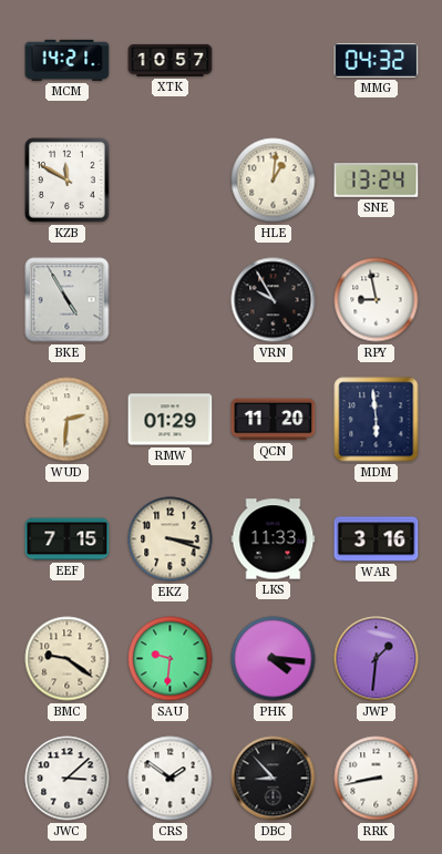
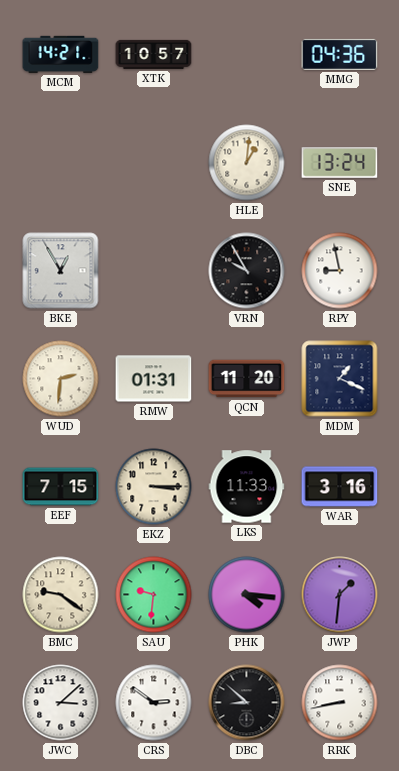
MMG: 04:32 -> 04:36 (340, 54)
KZB: 11:50 -> none (66, 179)
BKE: 4:55 -> 12:55 (61, 271)
RMW: 01:29 -> 01:31 (154, 379)
MDM: 5:59 -> 1:19 (340, 379)
EKZ: 3:18 -> 3:15 (154, 487)
CRS: 1:51 -> 2:51 (154, 703)
DBC: 8:53 -> 8:52 (247, 703)
